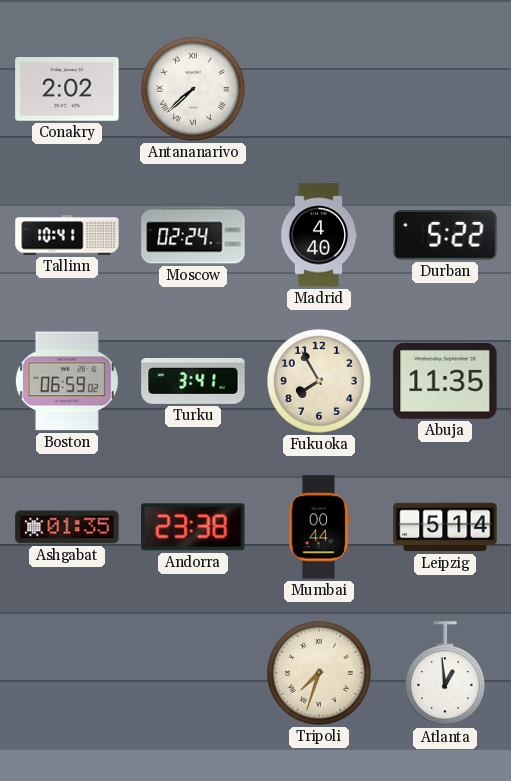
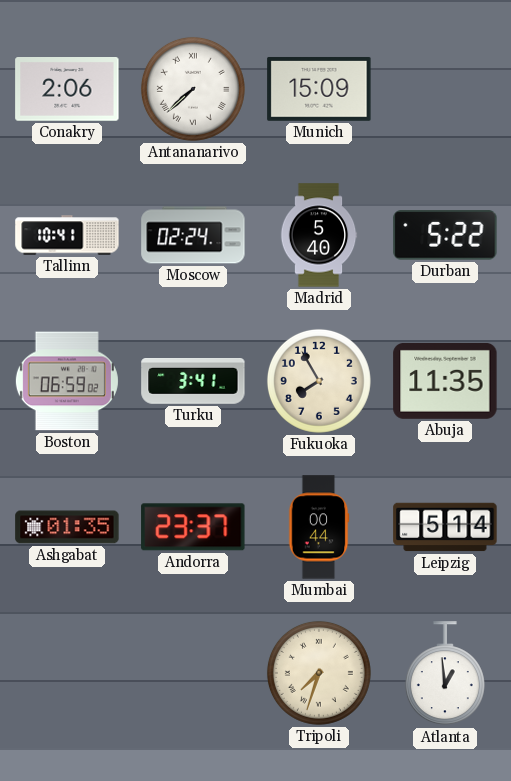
Conakry: 2:02 -> 2:06 (67, 90)
Munich: none -> 15:09 (319, 89)
Madrid: 4:40 -> 5:40 (319, 235)
Andorra: 23:38 -> 23:37 (193, 527)
